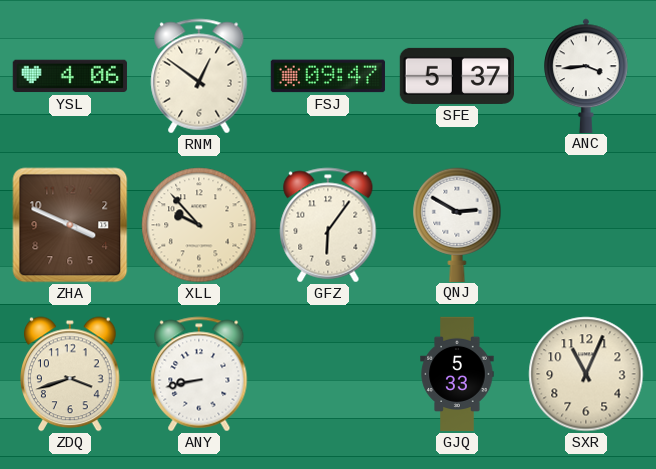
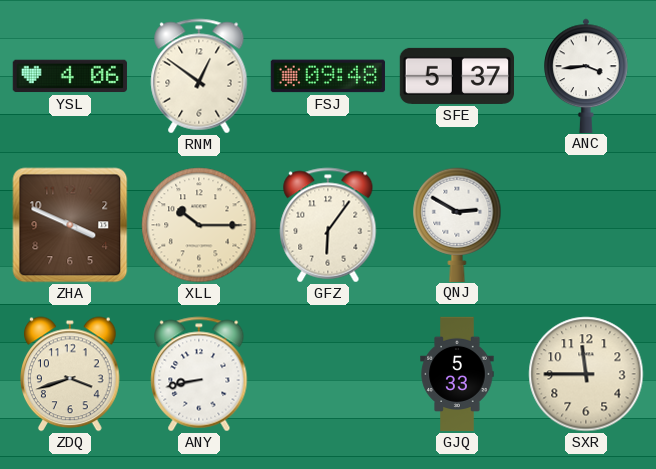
FSJ: 09:47 -> 09:48 (328, 76)
XLL: 9:53 -> 10:15 (199, 225)
SXR: 11:04 -> 11:45 (586, 374)
